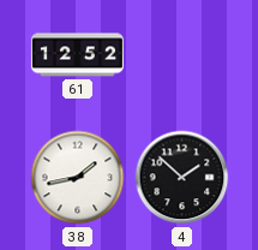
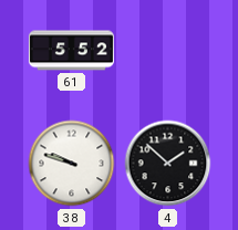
61: 12:52 -> 5:52 (71, 51)
38: 1:43 -> 9:48 (72, 164)
